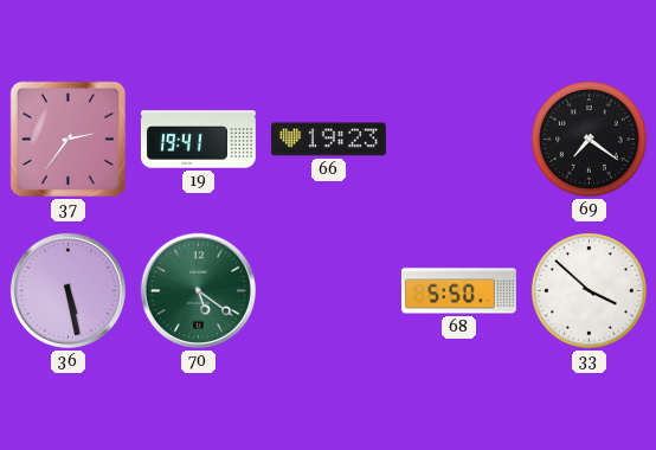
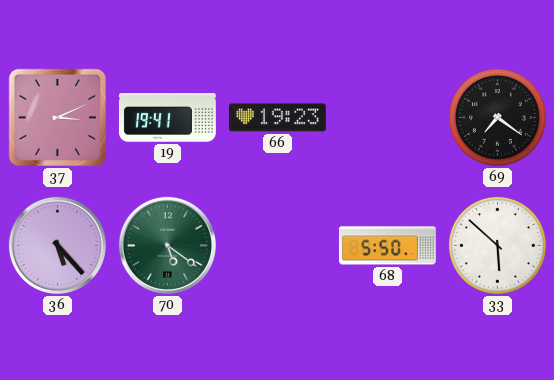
37: 2:36 -> 3:11 (57, 117)
36: 5:28 -> 5:23 (57, 245)
33: 3:52 -> 5:52 (497, 245)
